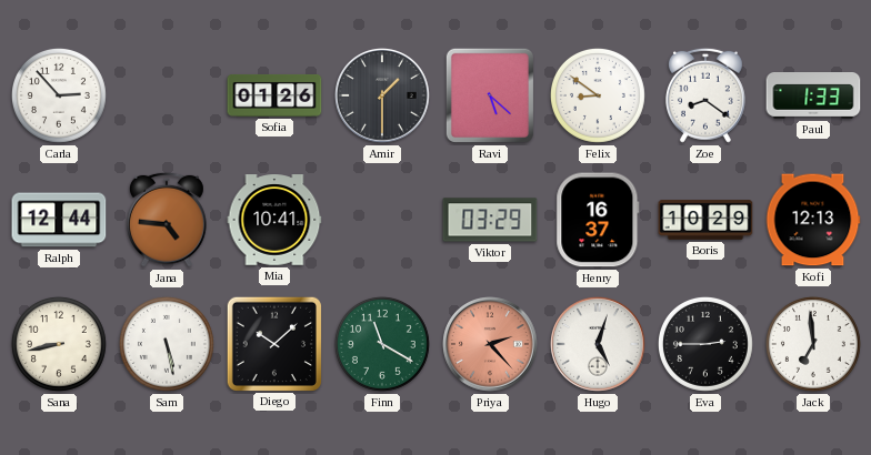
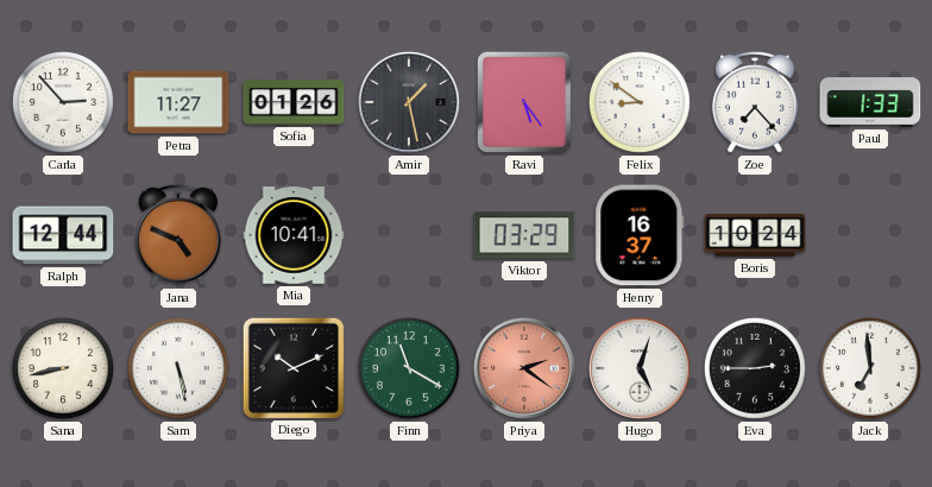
Petra: none -> 11:27 (178, 102)
Amir: 1:30 -> 1:28 (410, 103)
Ravi: 5:22 -> 5:24 (524, 102)
Zoe: 8:21 -> 7:23 (755, 102)
Jana: 4:46 -> 4:49 (178, 235)
Boris: 10:29 -> 10:24 (755, 235)
Kofi: 12:13 -> none (813, 220)
Diego: 10:08 -> 10:11 (292, 367)
Priya: 2:23 -> 2:21 (525, 369)
